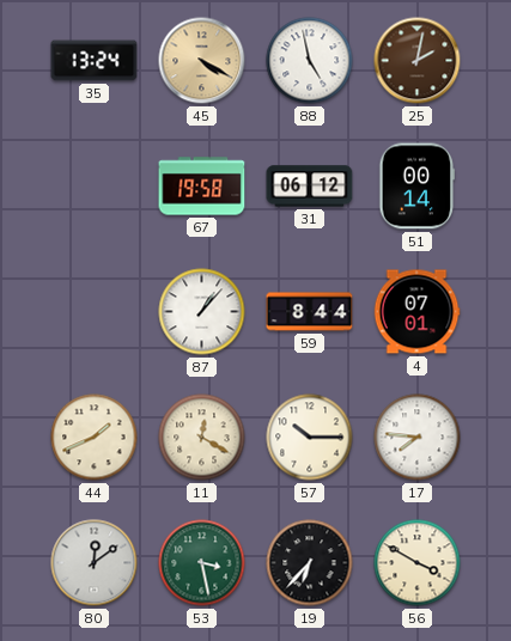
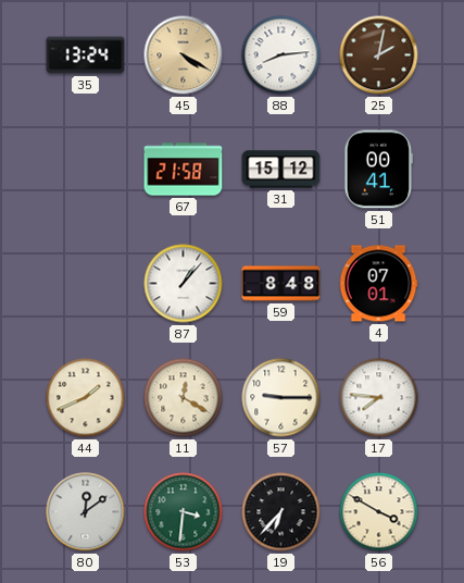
88: 4:58 -> 8:14 (281, 55)
67: 19:58 -> 21:58 (184, 170)
31: 06:12 -> 15:12 (281, 170)
51: 00:14 -> 00:41 (379, 170)
59: 8:44 -> 8:48 (281, 284)
57: 10:15 -> 9:15 (281, 398)
53: 3:28 -> 3:31 (184, 512)
